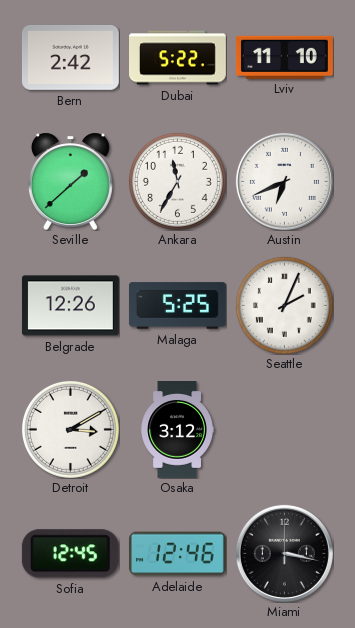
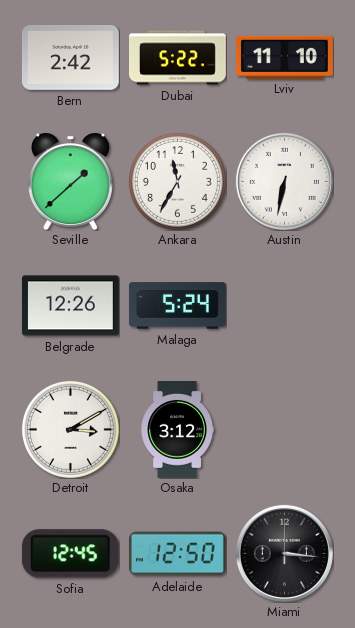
Austin: 6:41 -> 6:32 (284, 181)
Malaga: 5:25 -> 5:24 (177, 306)
Seattle: 2:04 -> none (284, 305)
Adelaide: 12:46 -> 12:50 (177, 554)
Miami: 3:17 -> 3:16 (284, 553)
